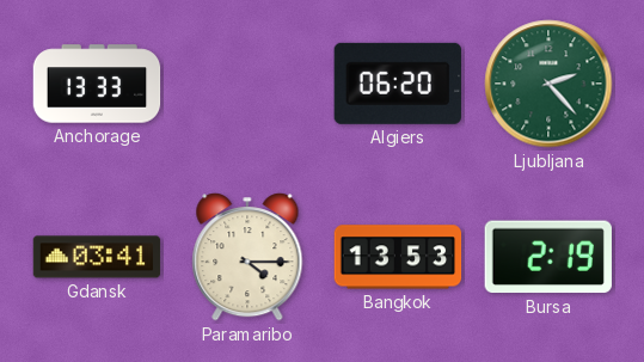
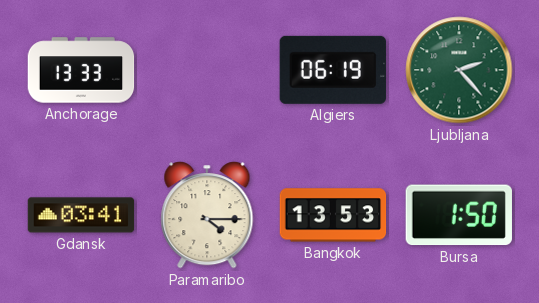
Algiers: 06:20 -> 06:19 (333, 70)
Bursa: 2:19 -> 1:50 (459, 215)
